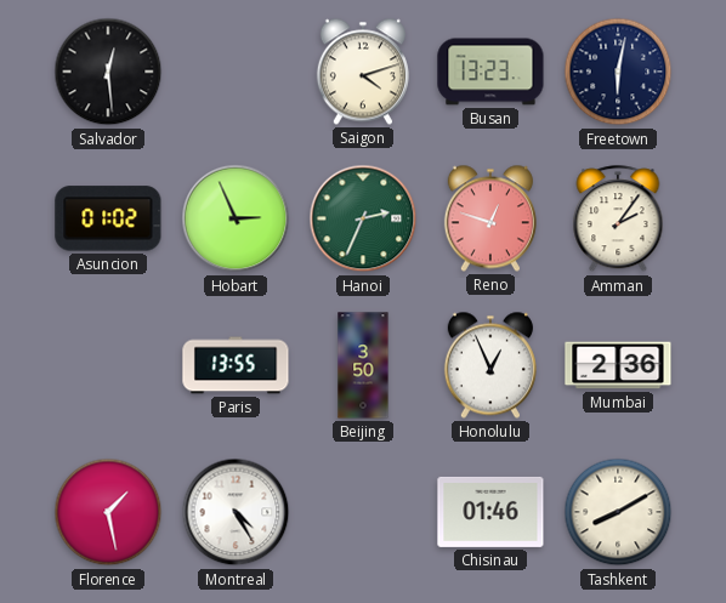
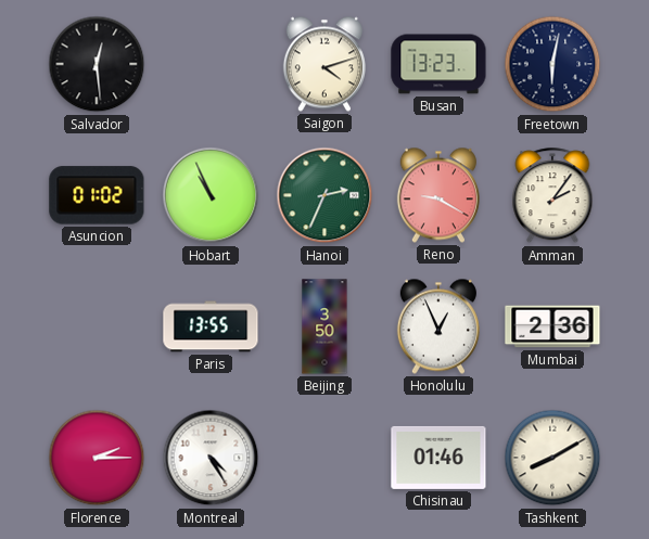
Hobart: 2:56 -> 10:56 (211, 195)
Reno: 12:48 -> 9:20 (438, 195)
Florence: 1:28 -> 2:15 (97, 458)
